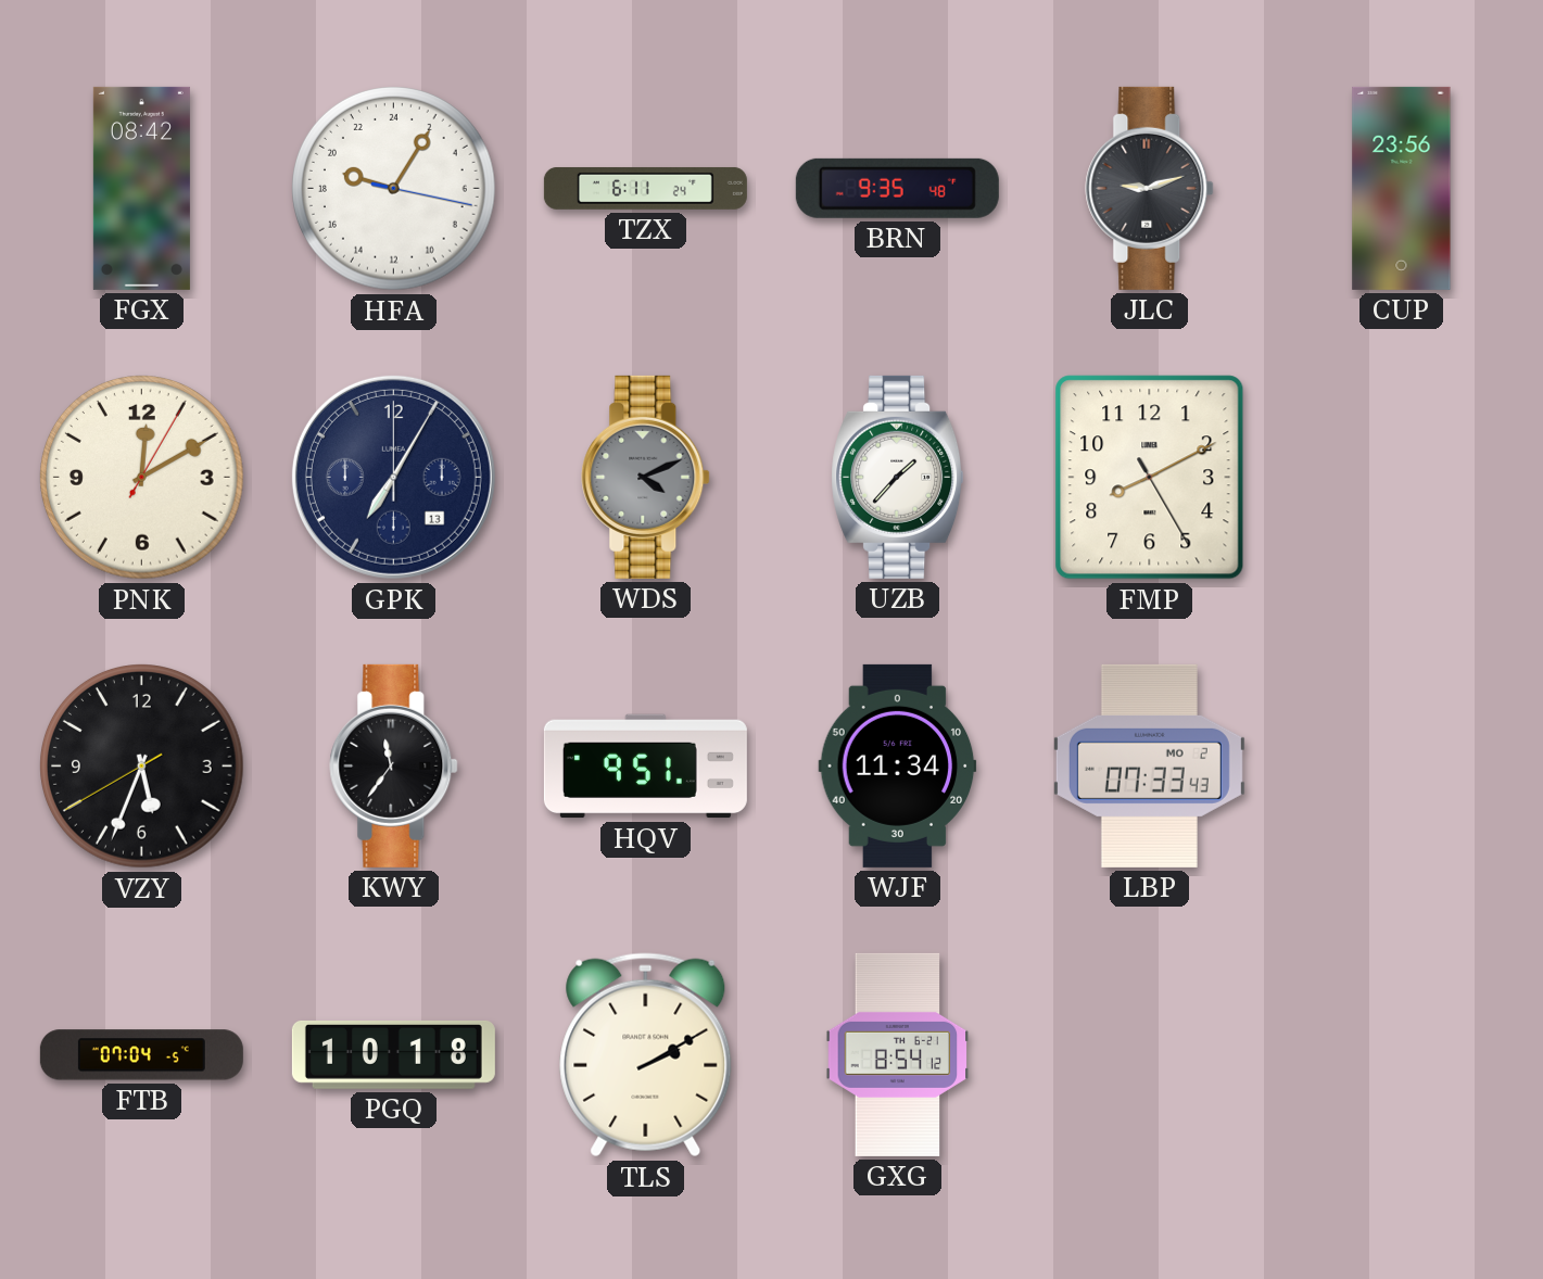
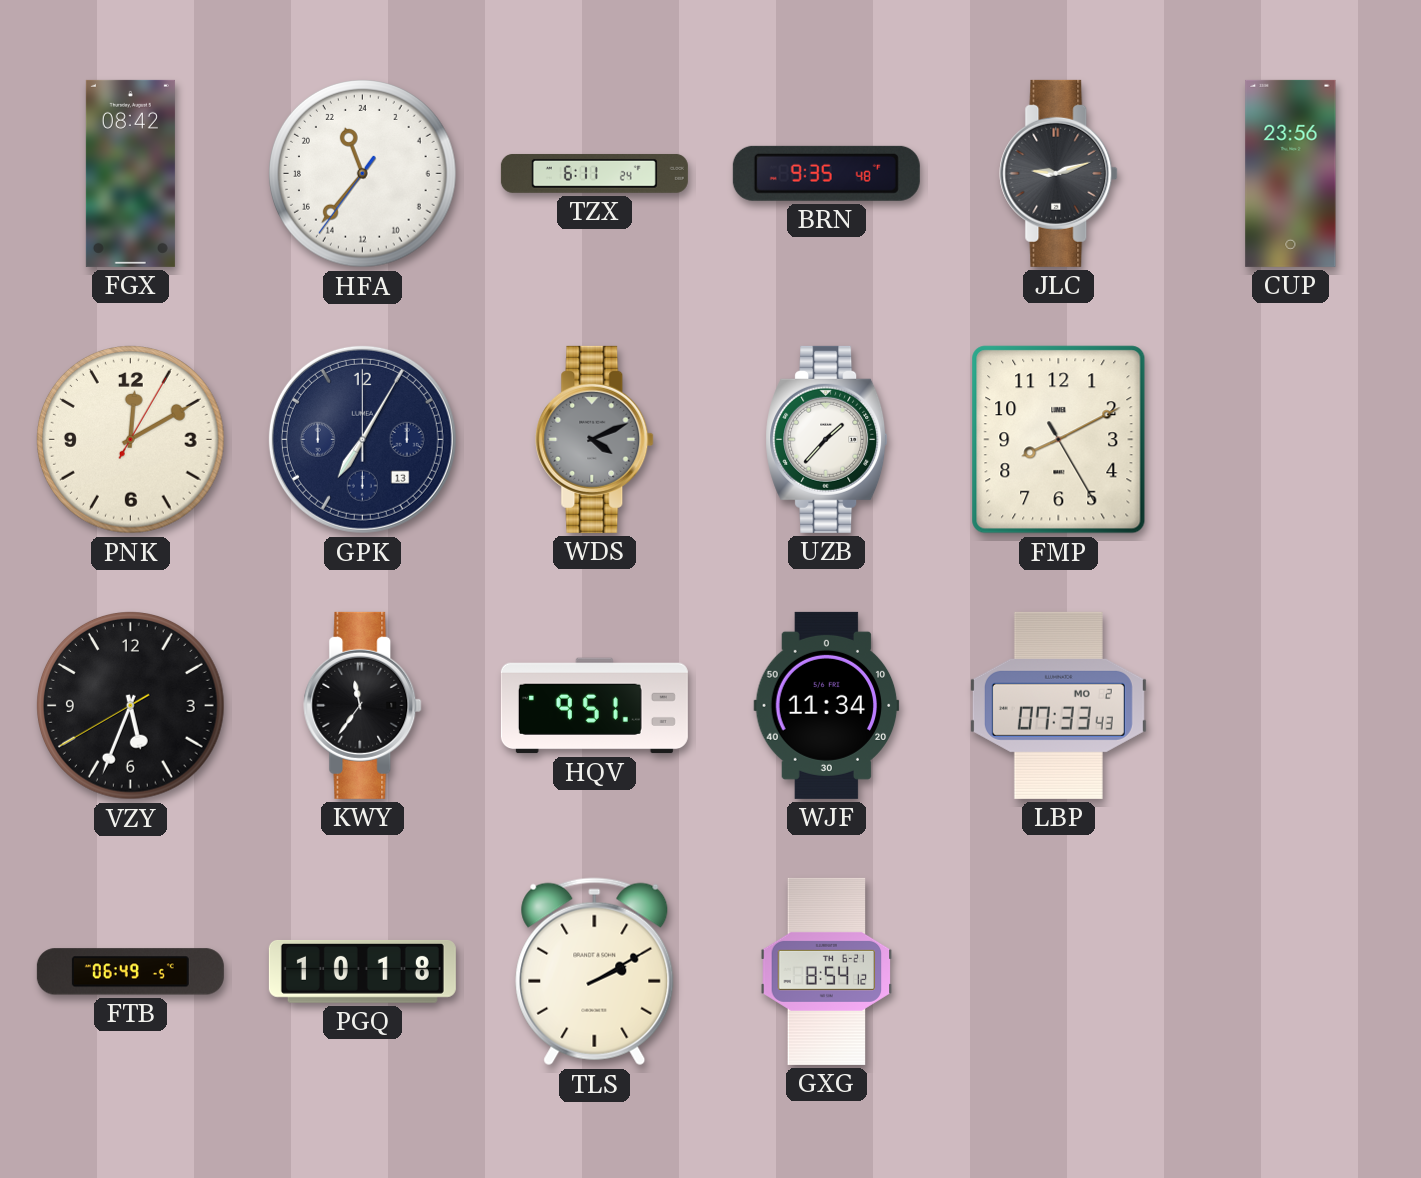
HFA: 19:05 -> 22:36 (363, 174)
FTB: 07:04 -> 06:49 (130, 972)
